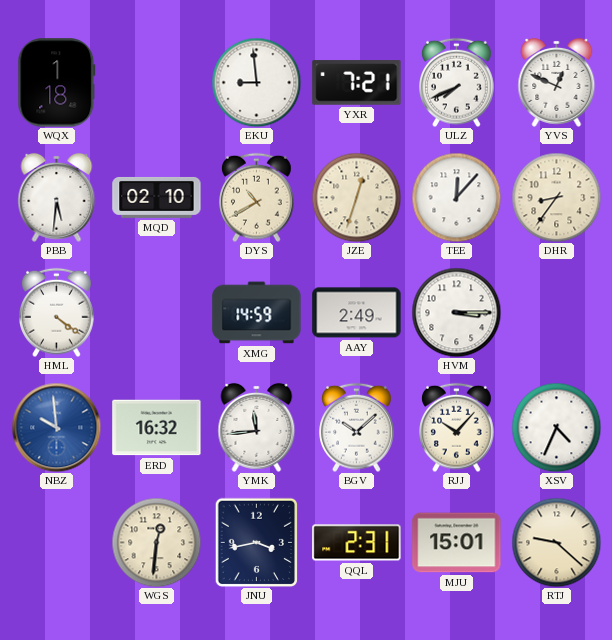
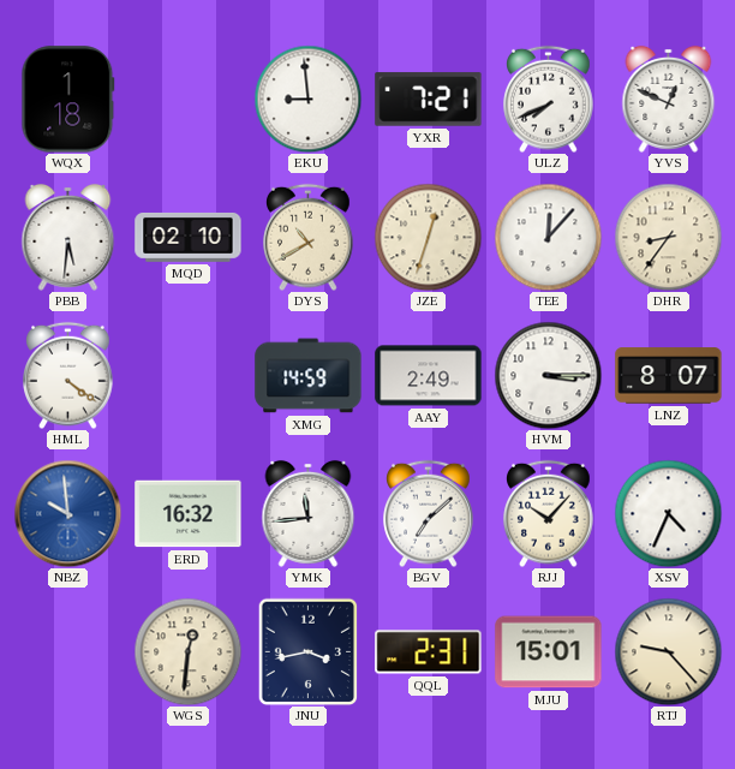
LNZ: none -> 8:07 (669, 376)
BGV: 10:08 -> 7:08 (429, 513)
RTJ: 9:22 -> 9:23 (668, 651)
